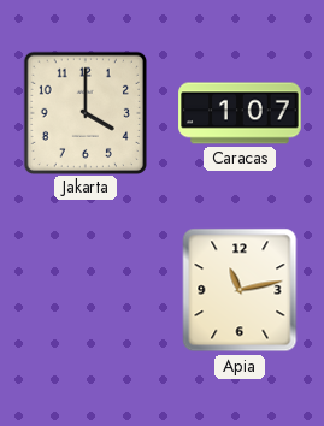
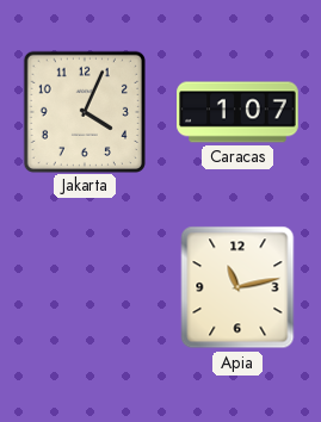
Jakarta: 4:00 -> 4:04 (84, 111)
